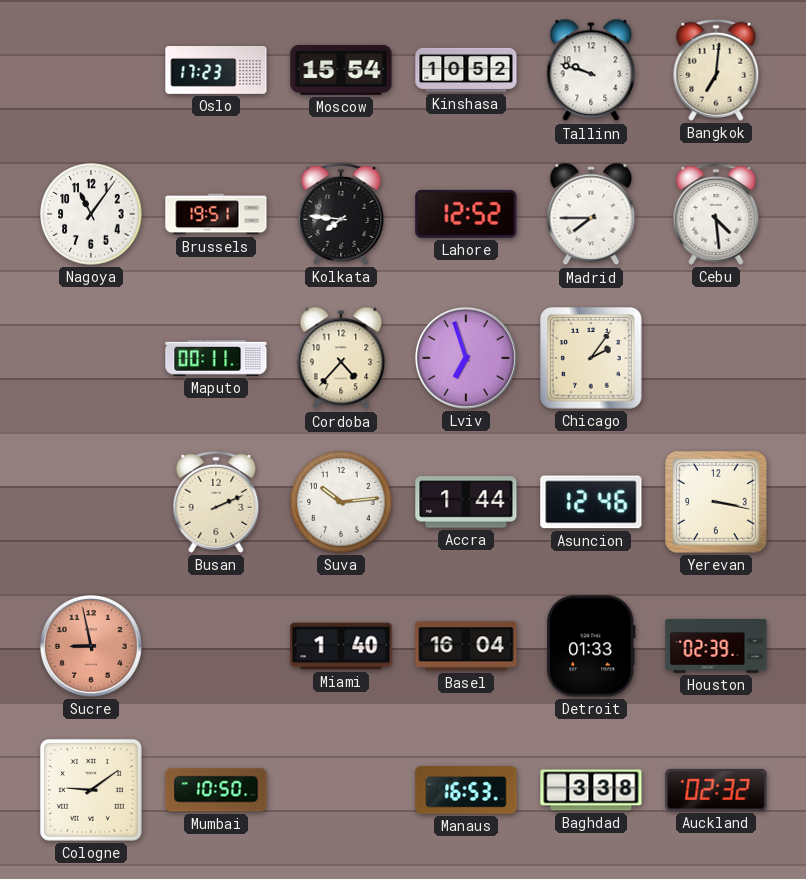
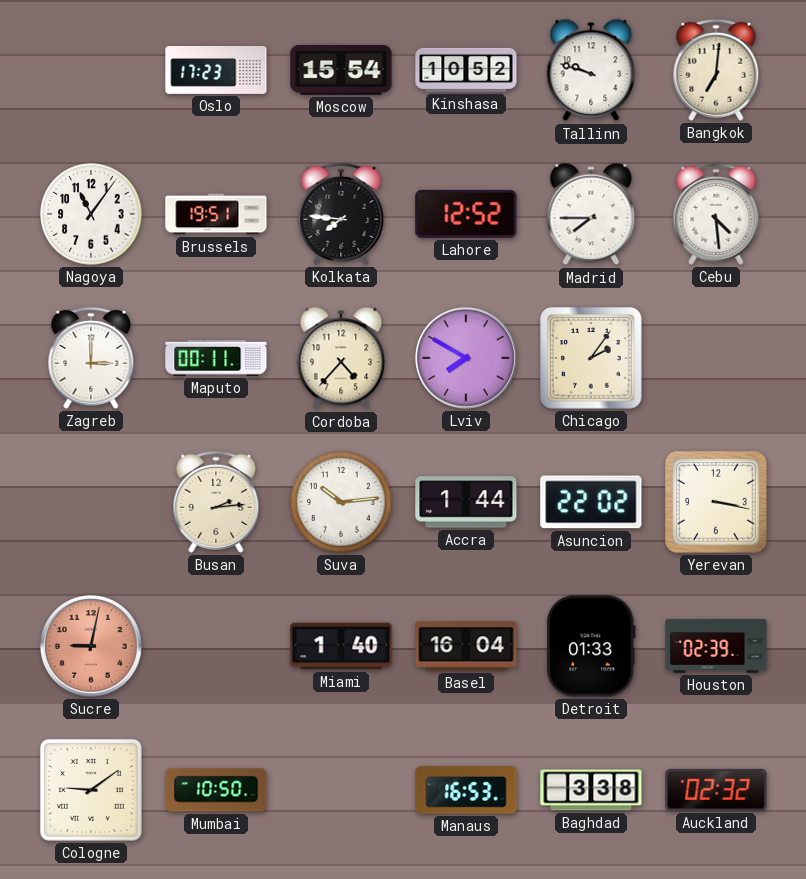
Zagreb: none -> 3:00 (91, 358)
Lviv: 6:57 -> 7:50 (466, 358)
Busan: 2:11 -> 2:14 (216, 502)
Asuncion: 12:46 -> 22:02 (591, 502)
Sucre: 8:58 -> 9:02 (91, 646)
